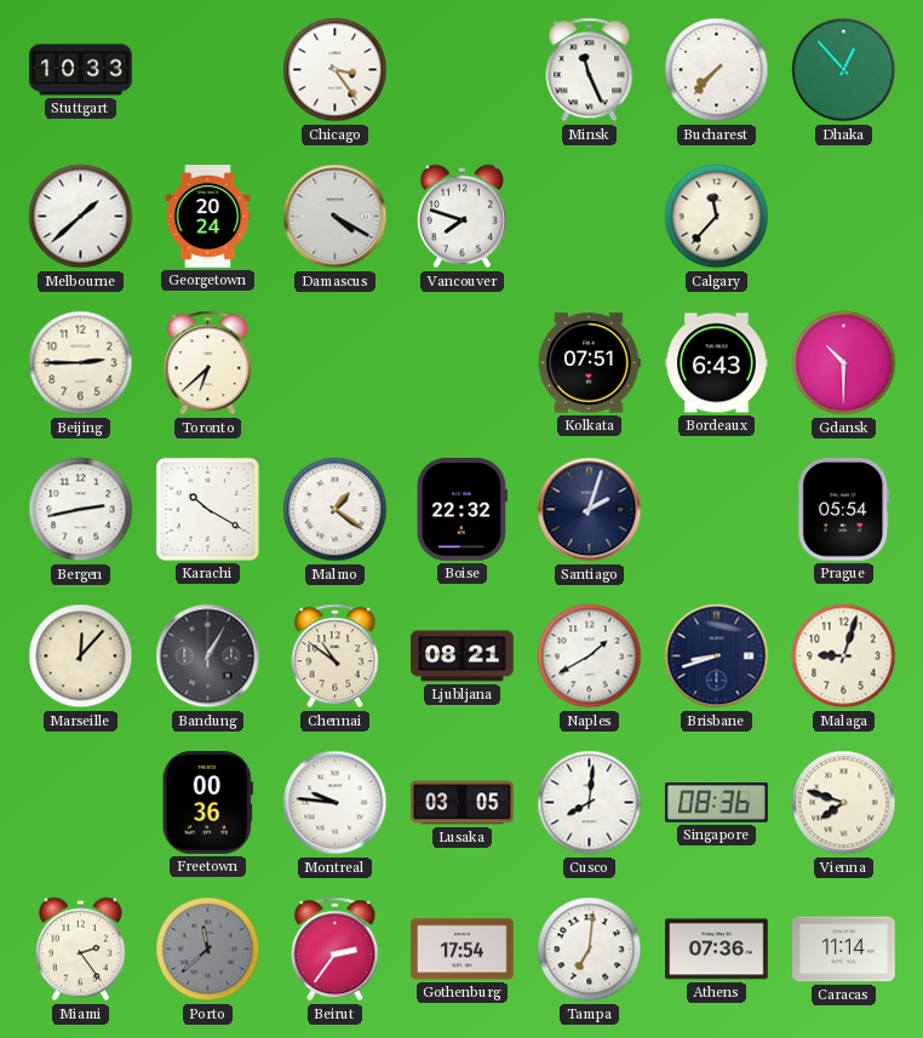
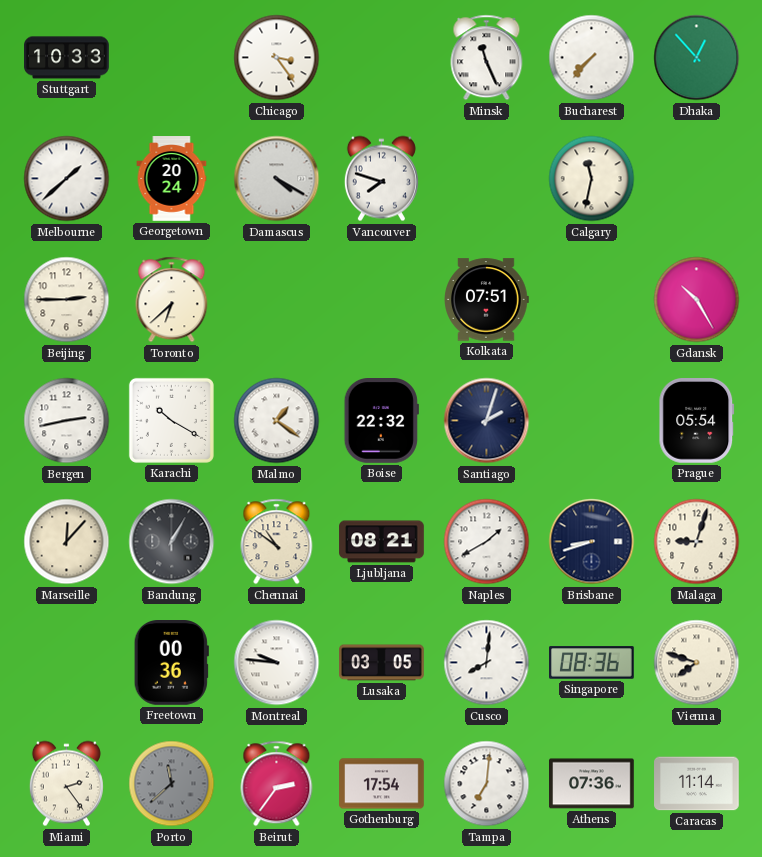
Calgary: 11:37 -> 11:32 (592, 179)
Bordeaux: 6:43 -> none (717, 363)
Gdansk: 10:30 -> 10:25 (697, 300)
